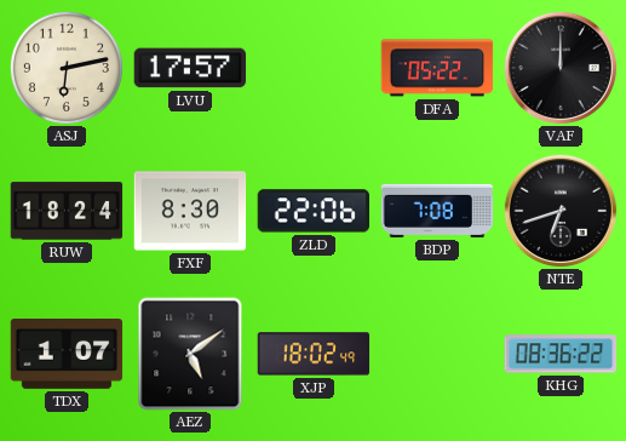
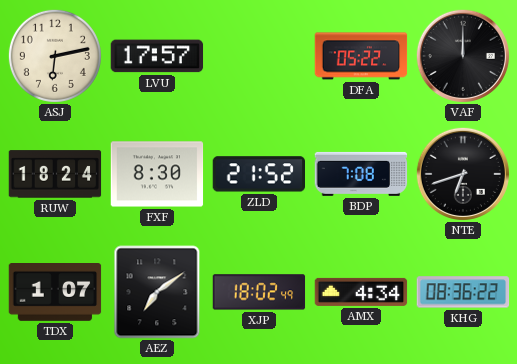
ZLD: 22:06 -> 21:52 (258, 174)
AEZ: 5:09 -> 7:09 (157, 292)
AMX: none -> 4:34 (361, 292)
